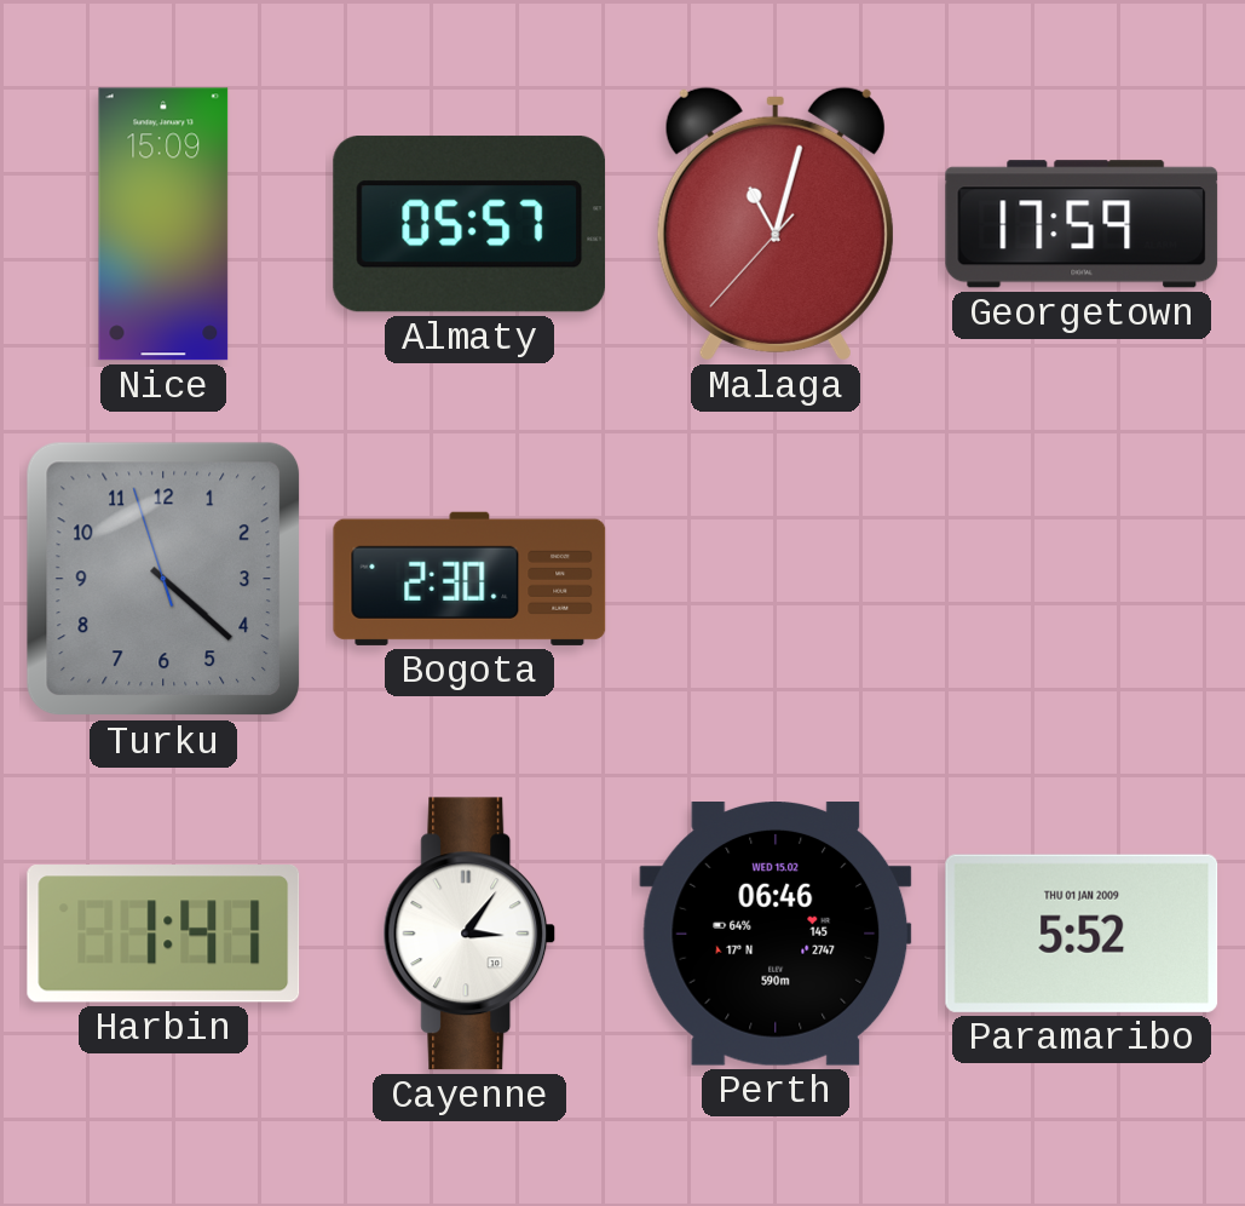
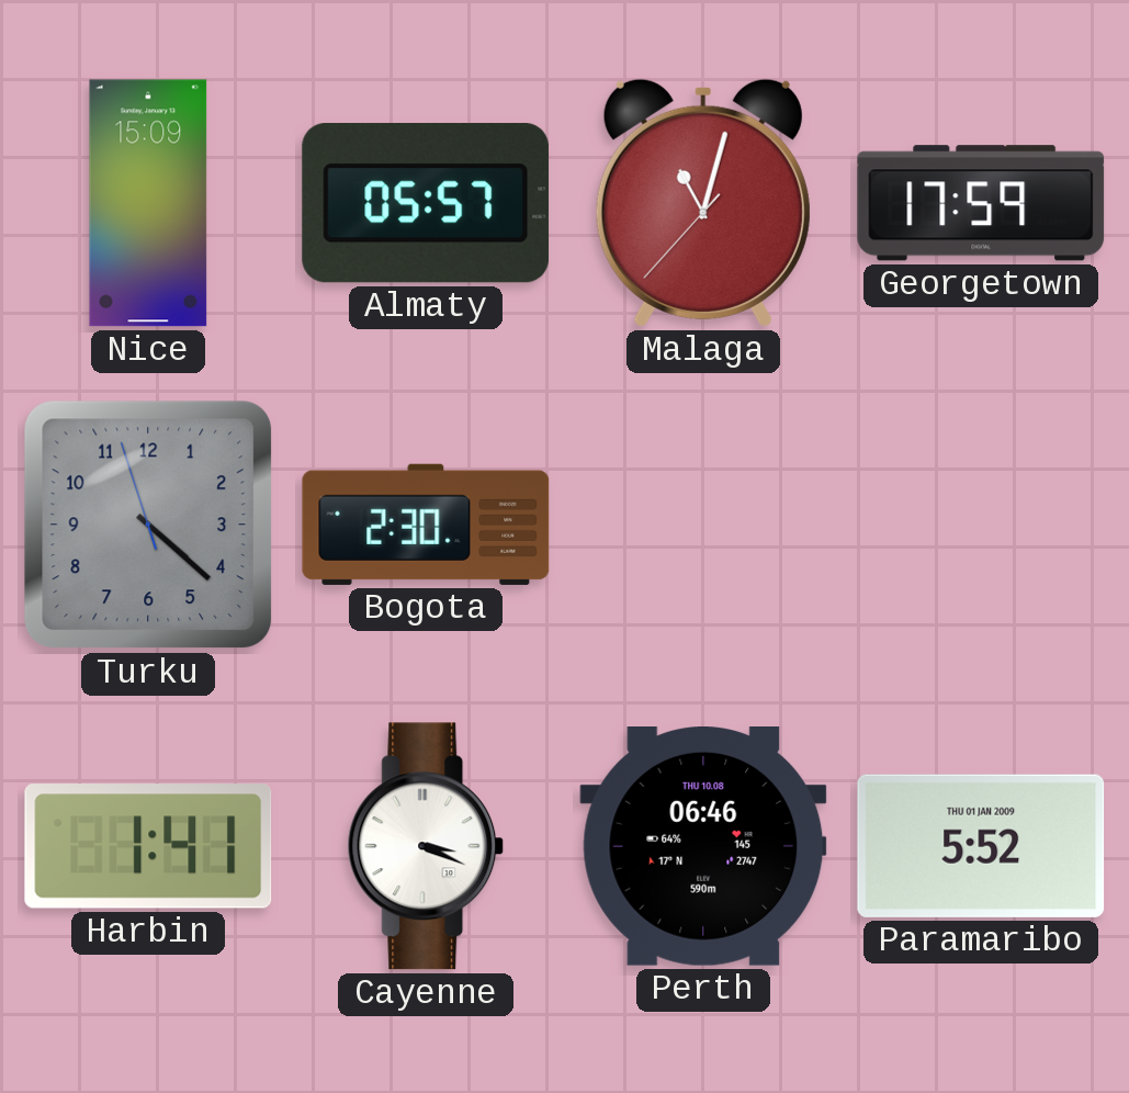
Cayenne: 3:06 -> 3:19 (426, 846)
Perth date: WED 15.02 -> THU 10.08 (703, 847)
